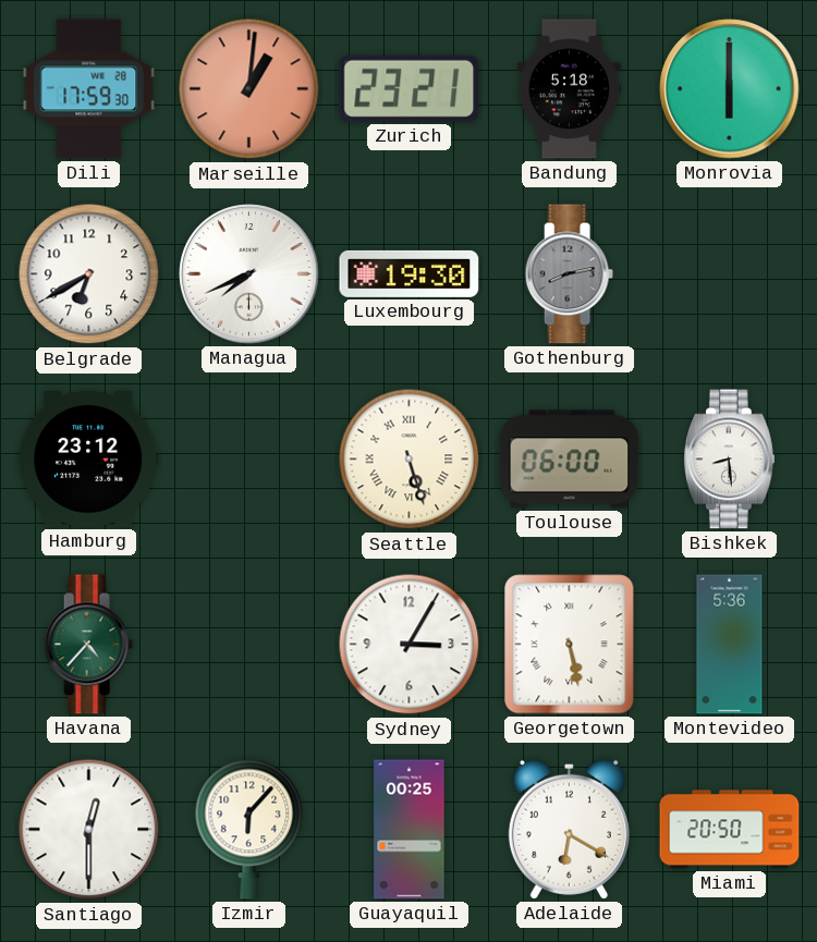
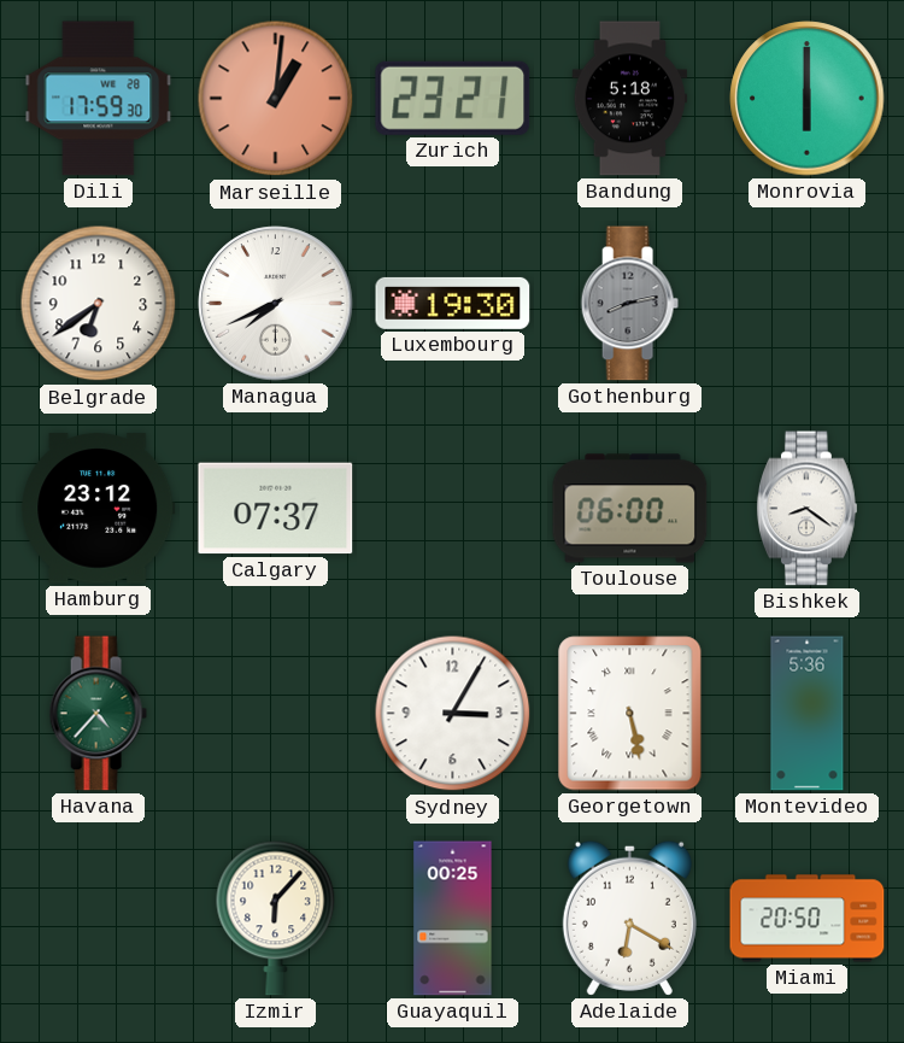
Belgrade: 6:40 -> 6:39 (99, 304)
Calgary: none -> 07:37 (276, 509)
Seattle: 5:27 -> none (410, 460)
Bishkek: 8:29 -> 8:21 (806, 509)
Santiago: 12:30 -> none (89, 830)
